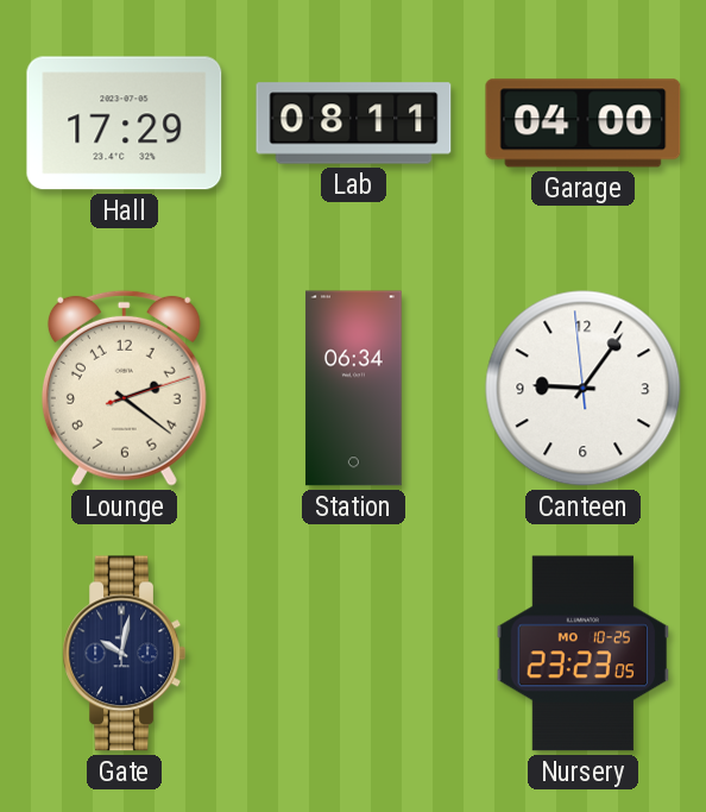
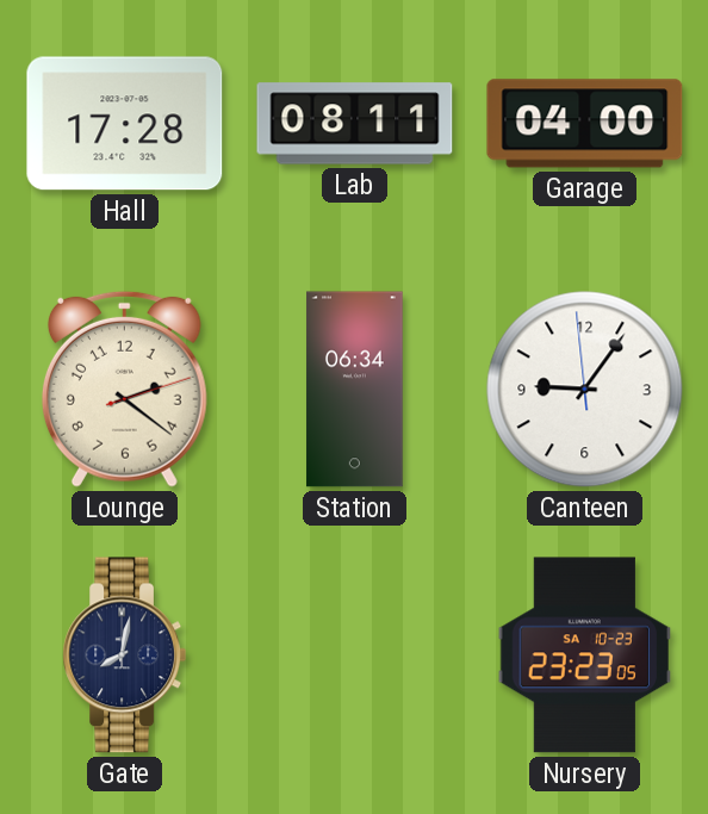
Hall: 17:29 -> 17:28 (125, 124)
Gate: 10:02 -> 8:02 (125, 655)
Nursery date: MO 10-25 -> SA 10-23 (584, 655)
